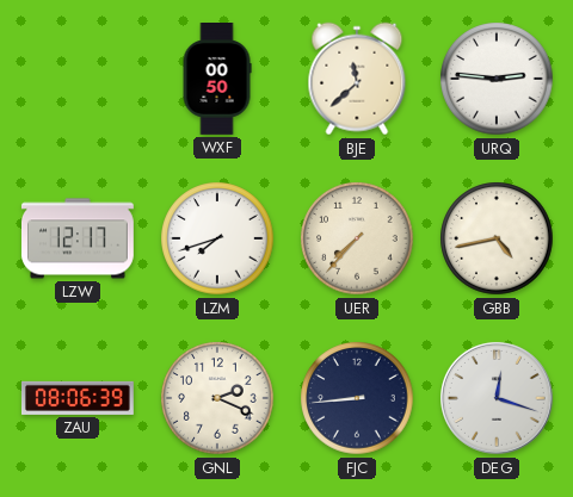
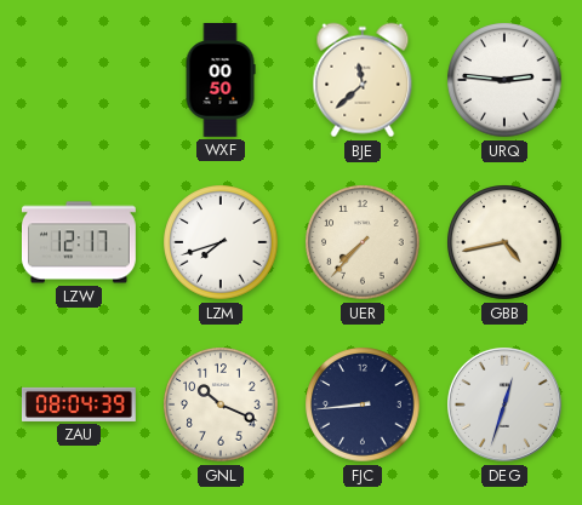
ZAU: 08:06 -> 08:04 (79, 404)
GNL: 2:19 -> 10:19 (221, 404)
DEG: 12:18 -> 12:33 (506, 406)
